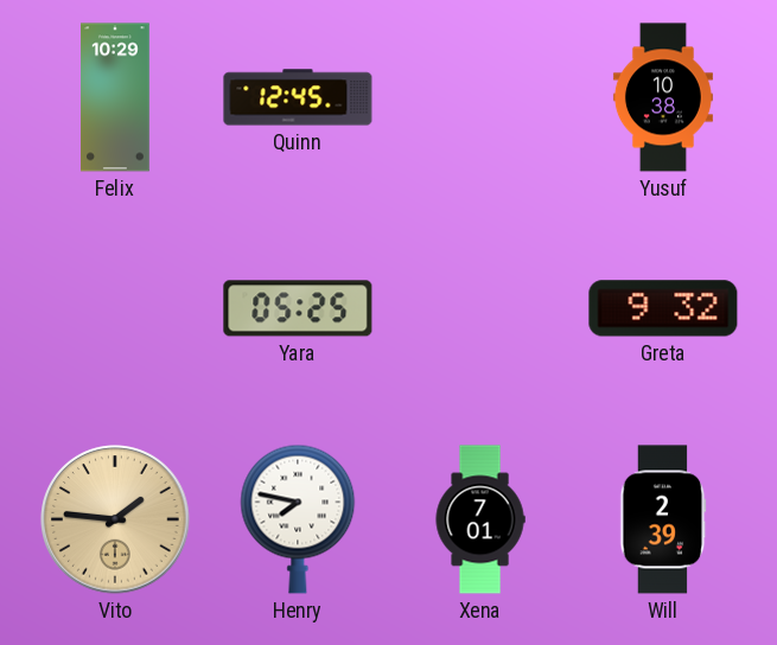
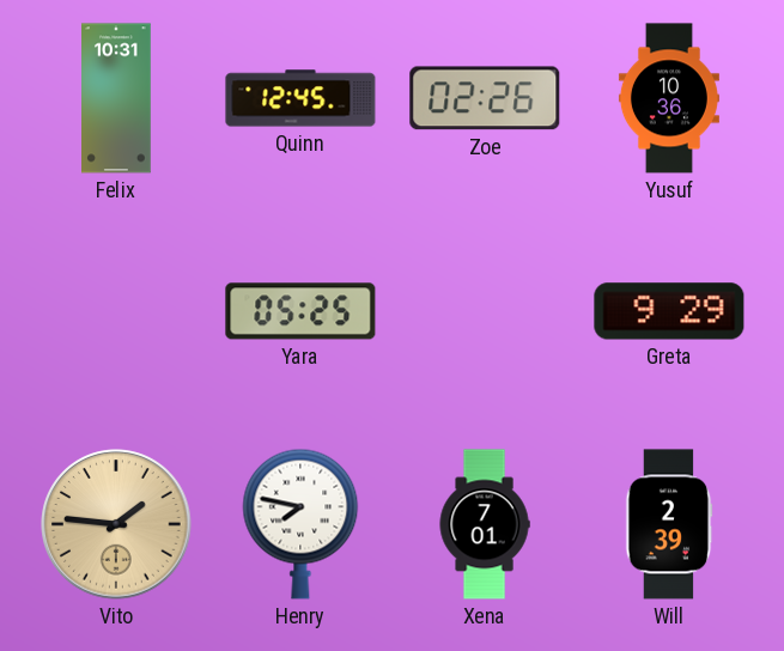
Felix: 10:29 -> 10:31 (117, 98)
Zoe: none -> 02:26 (485, 98)
Yusuf: 10:38 -> 10:36 (669, 98)
Greta: 9:32 -> 9:29 (669, 311)
